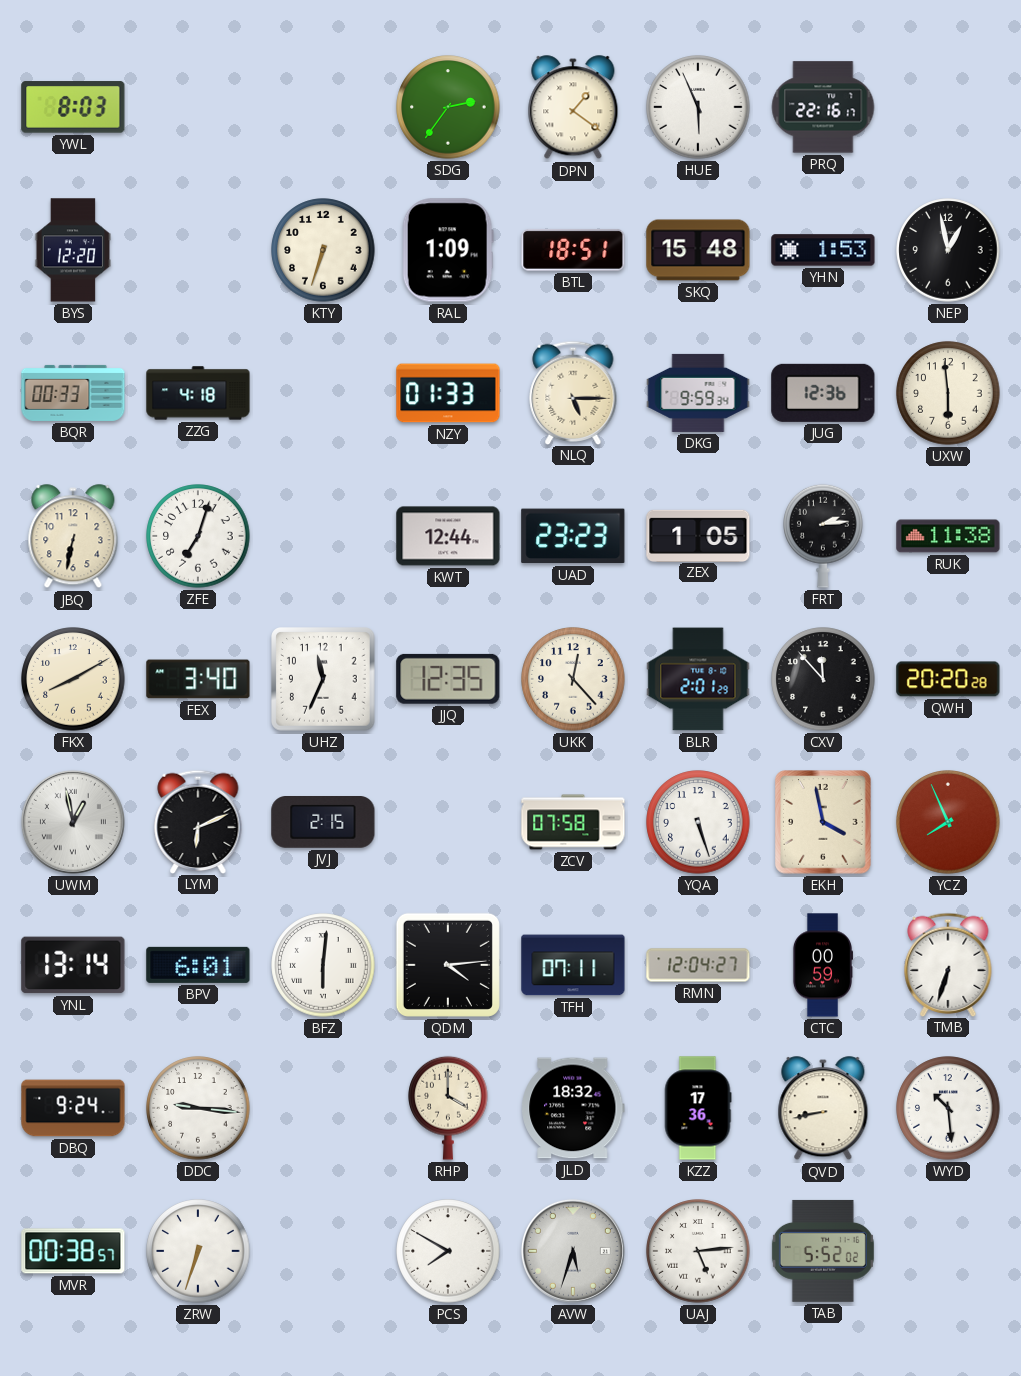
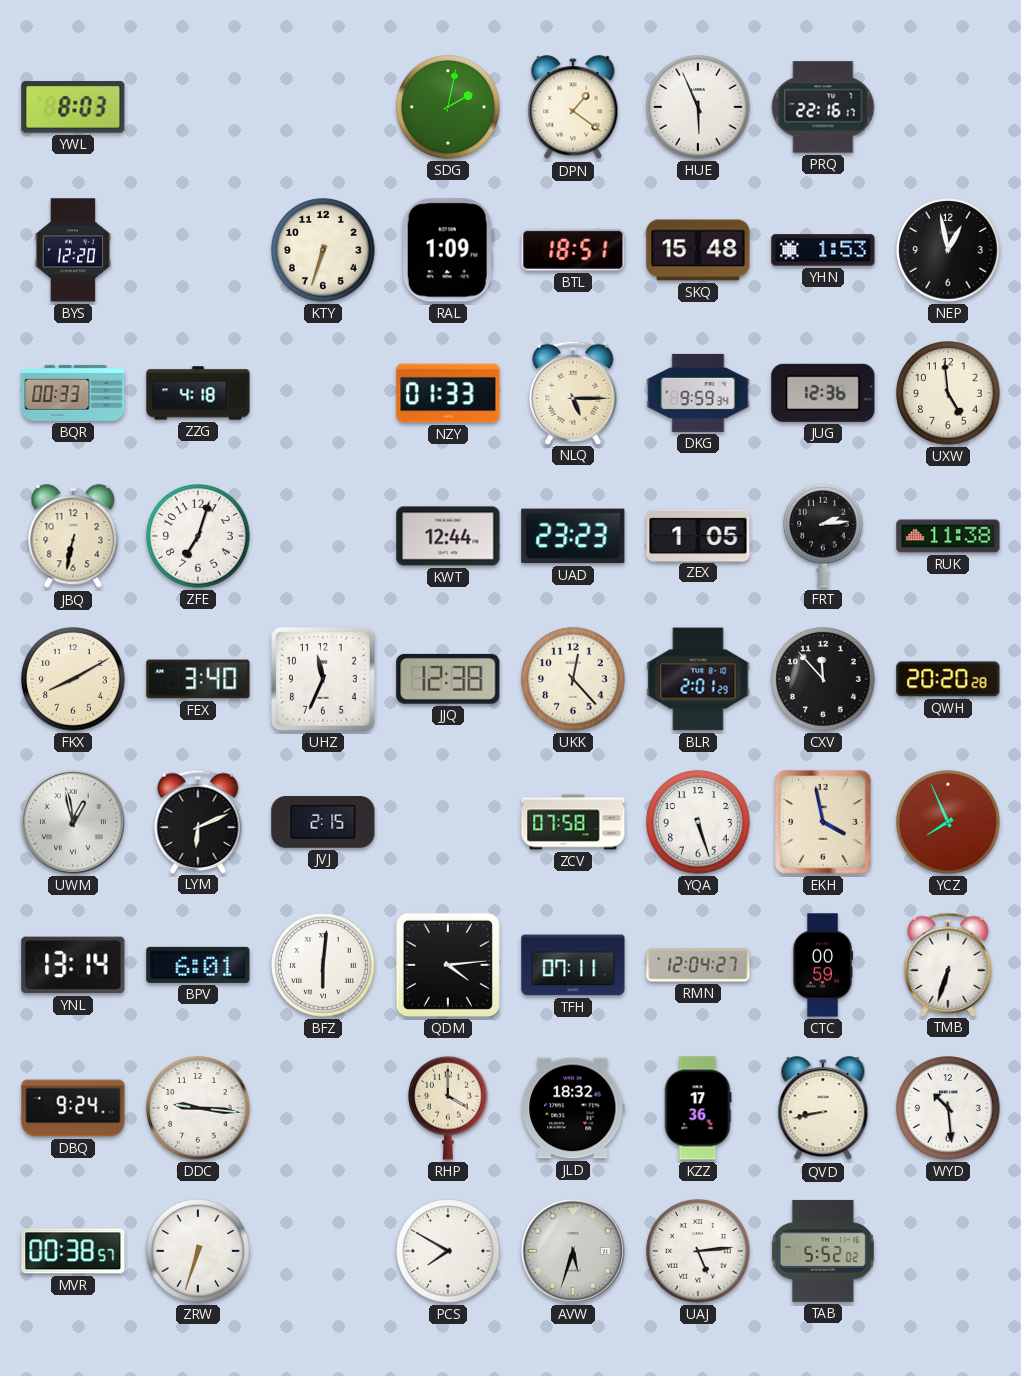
SDG: 2:36 -> 2:02 (448, 107)
UXW: 5:59 -> 4:59 (948, 393)
JJQ: 12:35 -> 12:38 (448, 679)
